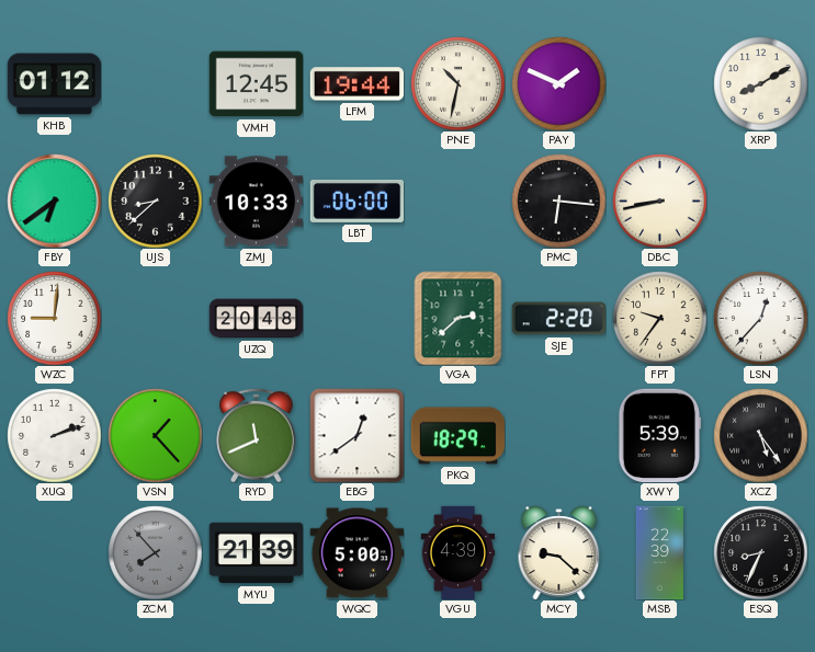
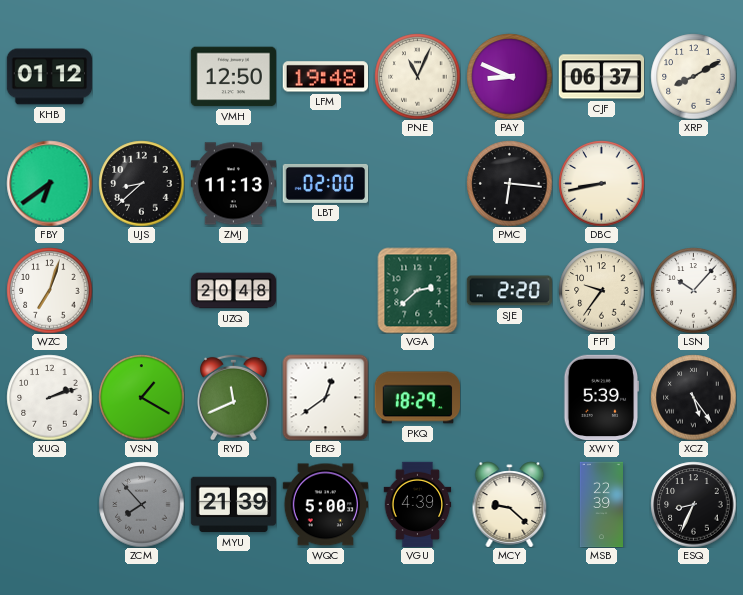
VMH: 12:45 -> 12:50 (233, 77)
LFM: 19:44 -> 19:48 (325, 77)
PNE: 10:32 -> 11:04 (417, 76)
PAY: 1:49 -> 8:49 (509, 76)
CJF: none -> 06:37 (601, 77)
ZMJ: 10:33 -> 11:13 (233, 184)
LBT: 06:00 -> 02:00 (325, 183)
WZC: 9:01 -> 7:03 (49, 290)
LSN: 12:37 -> 10:07 (693, 290)
VSN: 1:23 -> 1:20 (141, 397)
